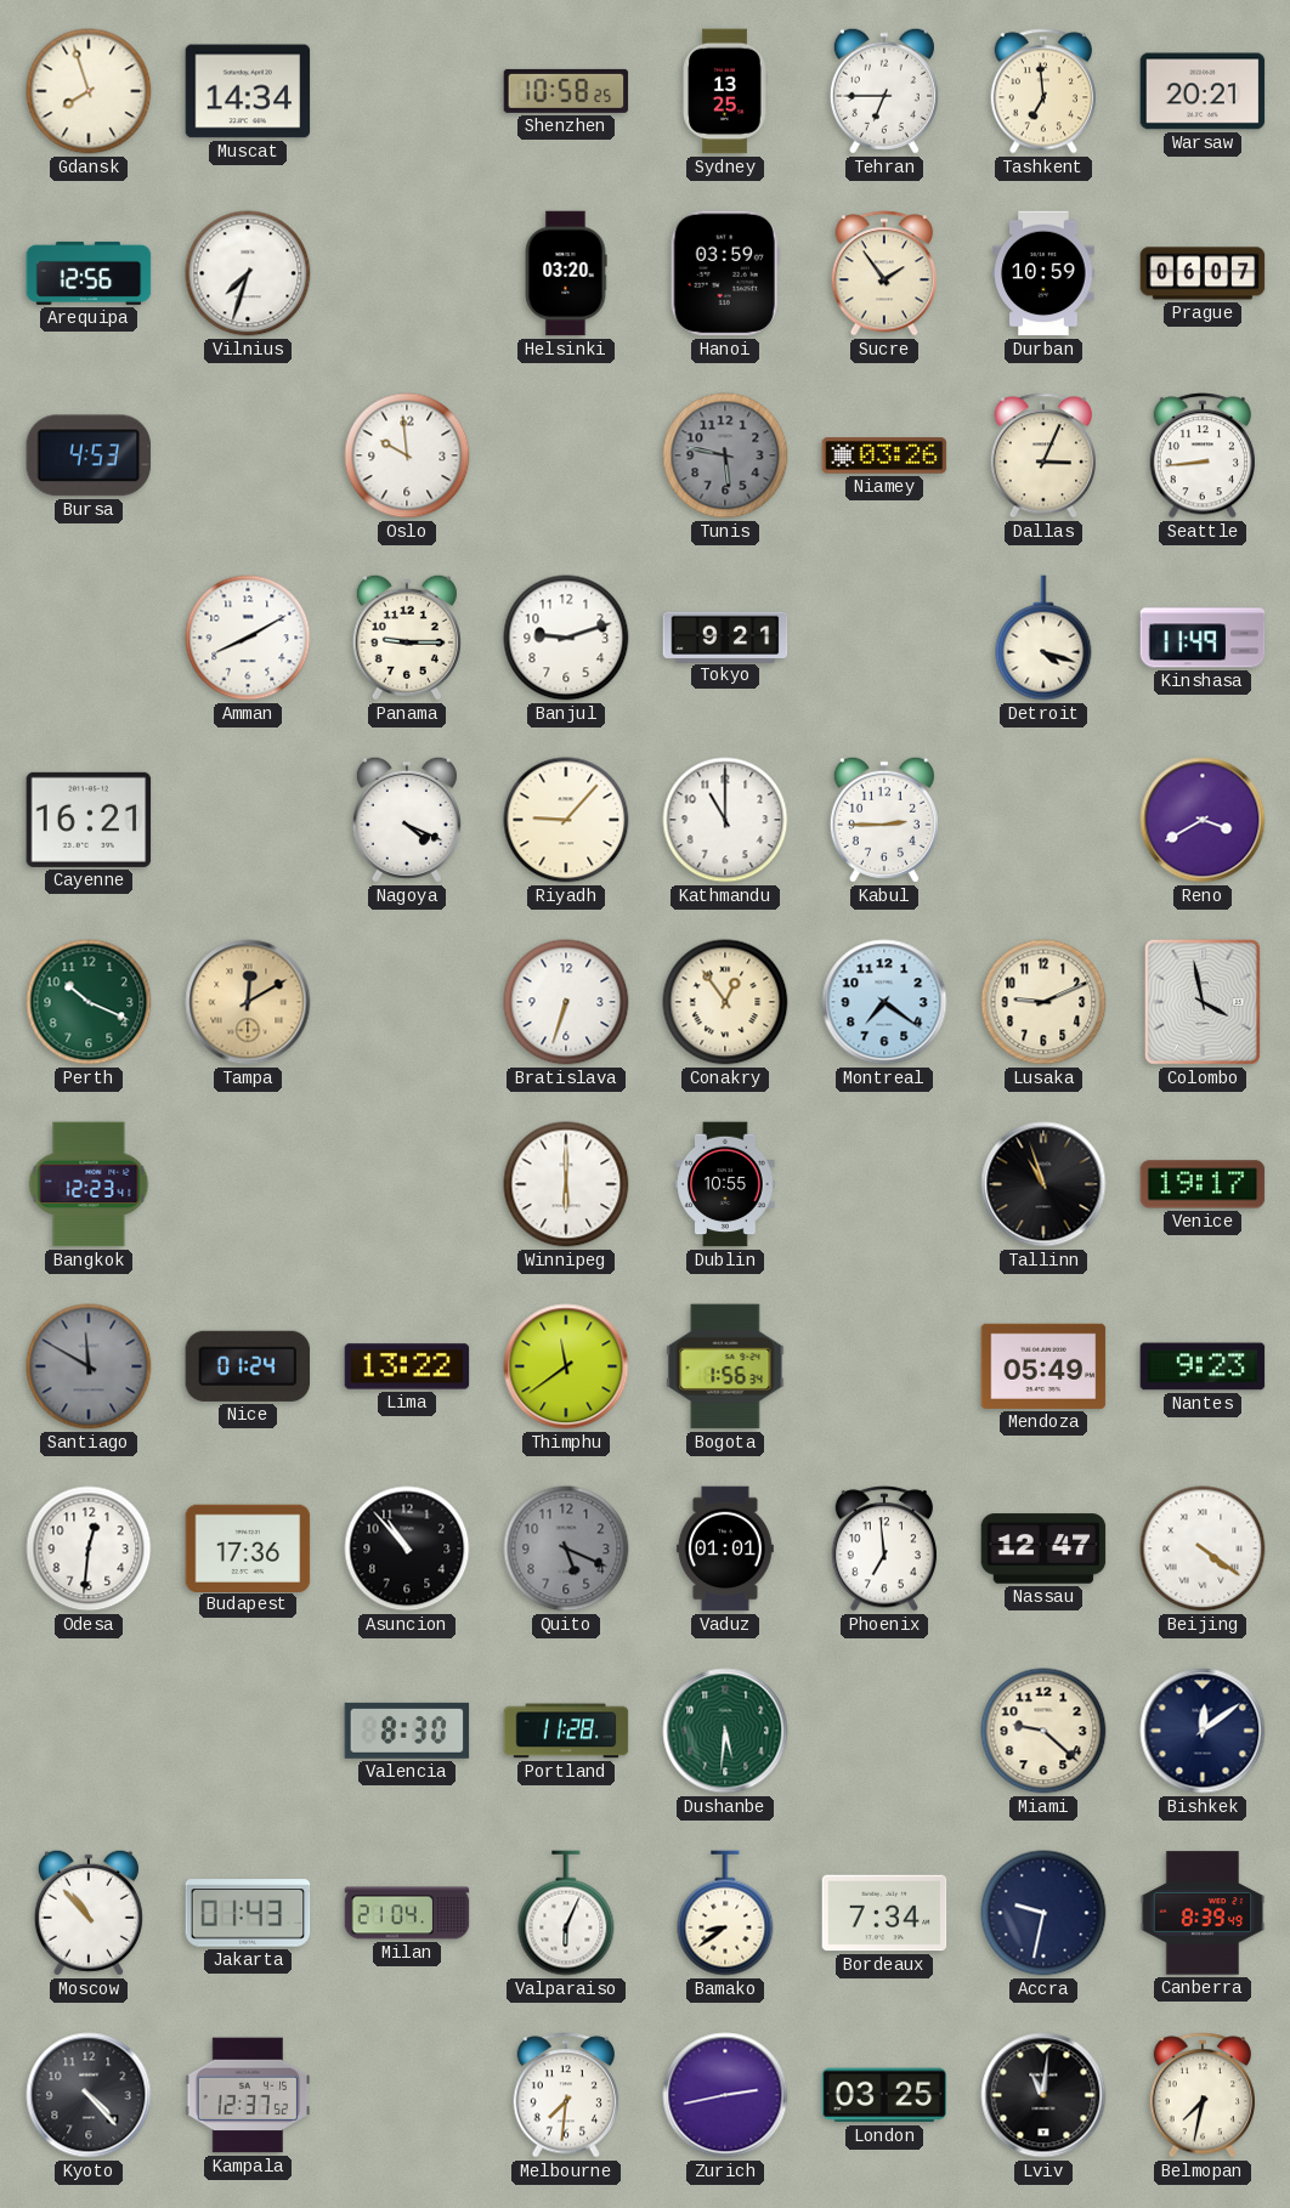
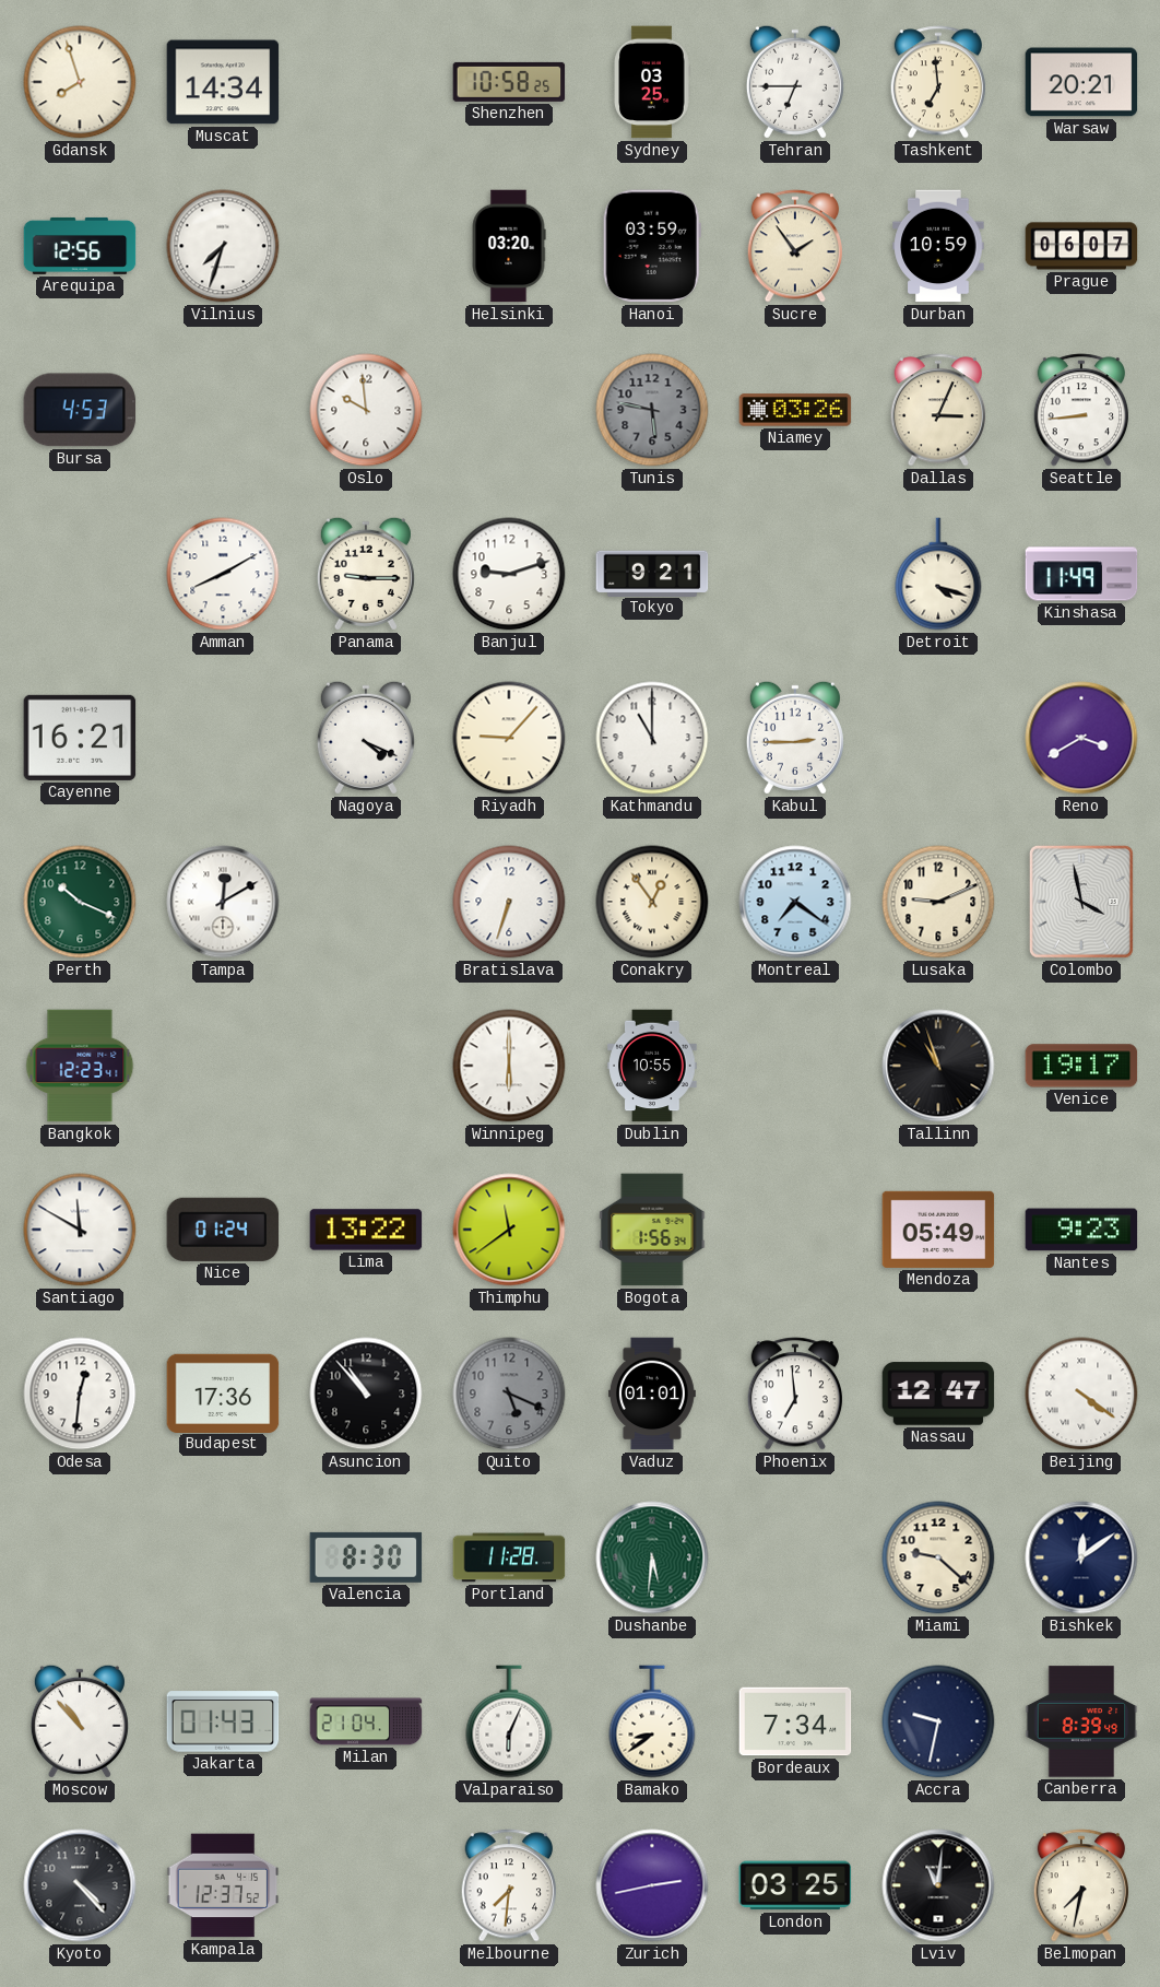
Sydney: 13:25 -> 03:25 (652, 82)
Tampa dial: champagne -> white (223, 902)
Santiago dial: grey -> white (80, 1230)
